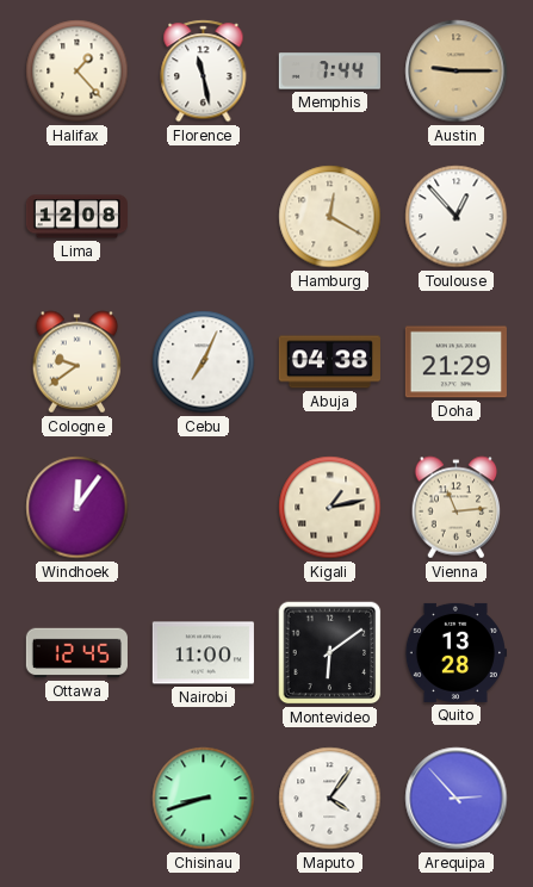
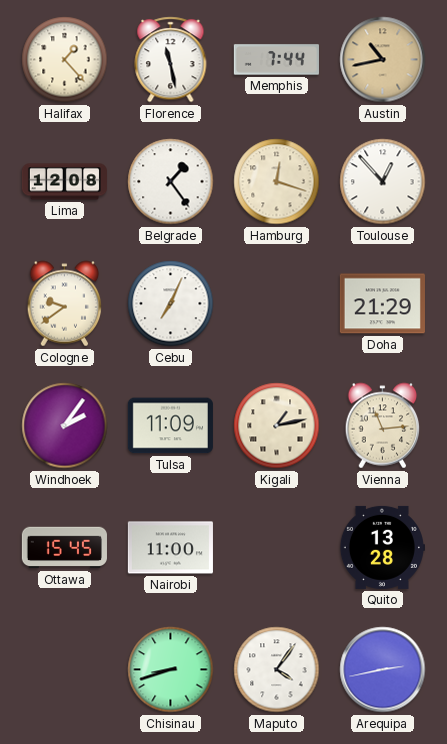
Austin: 9:15 -> 10:43 (383, 60)
Belgrade: none -> 1:24 (171, 182)
Hamburg: 12:20 -> 12:18 (277, 182)
Abuja: 04:38 -> none (329, 362)
Windhoek: 12:06 -> 2:06 (65, 426)
Tulsa: none -> 11:09 (170, 426)
Ottawa: 12:45 -> 15:45 (64, 548)
Montevideo: 6:09 -> none (330, 653)
Arequipa: 2:53 -> 2:43 (383, 670)
